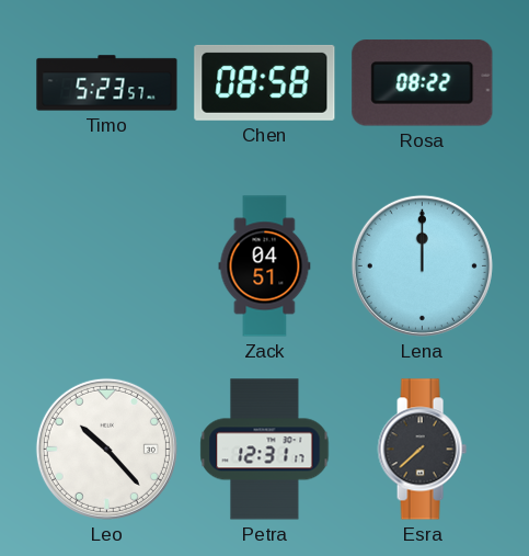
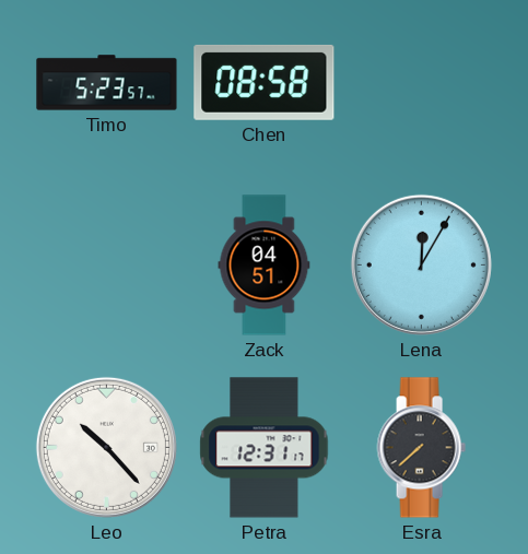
Rosa: 08:22 -> none (423, 83)
Lena: 12:00 -> 12:05 (421, 264)
